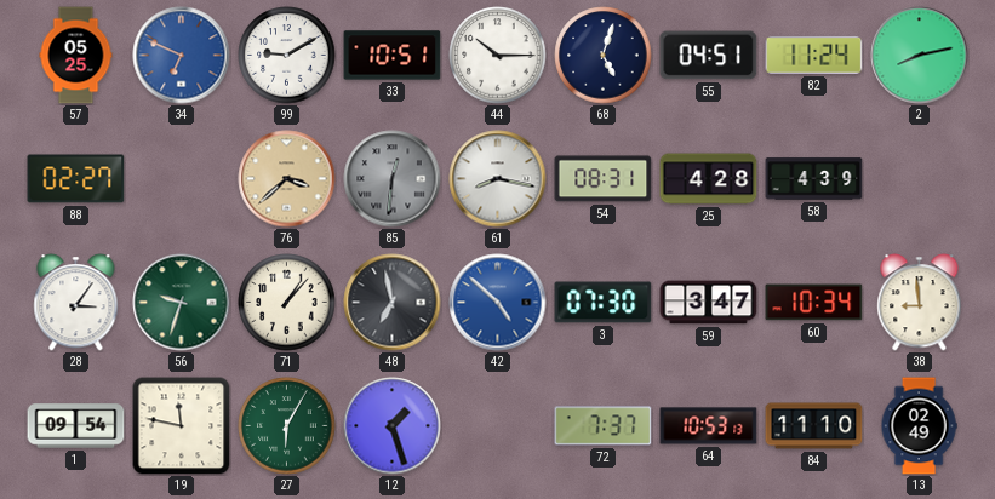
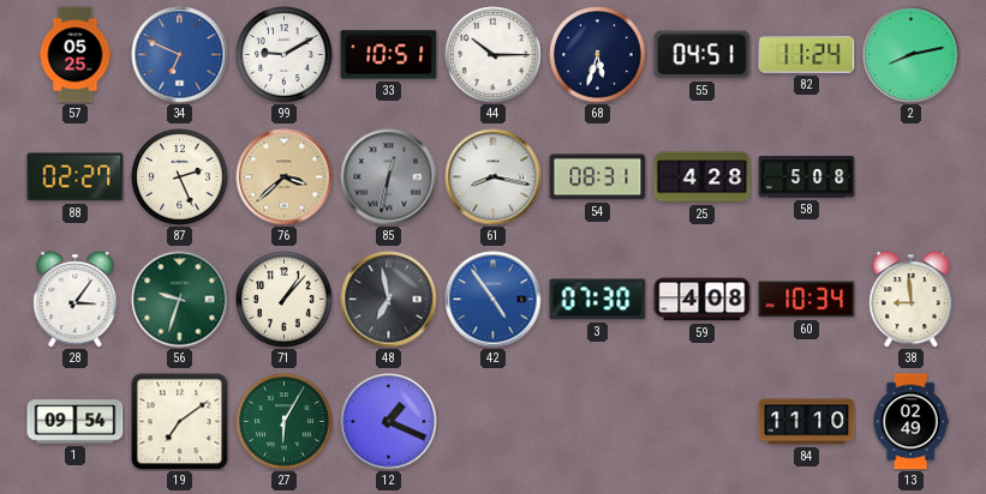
68: 5:03 -> 5:33 (598, 55)
87: none -> 2:26 (180, 177)
85: 12:31 -> 12:32 (389, 177)
58: 4:39 -> 5:08 (807, 177)
42: 4:52 -> 4:54 (494, 300)
59: 3:47 -> 4:08 (703, 300)
19: 11:47 -> 7:09 (180, 422)
12: 1:27 -> 1:19 (389, 422)
72: 7:37 -> none (604, 426)
64: 10:53 -> none (709, 426)
